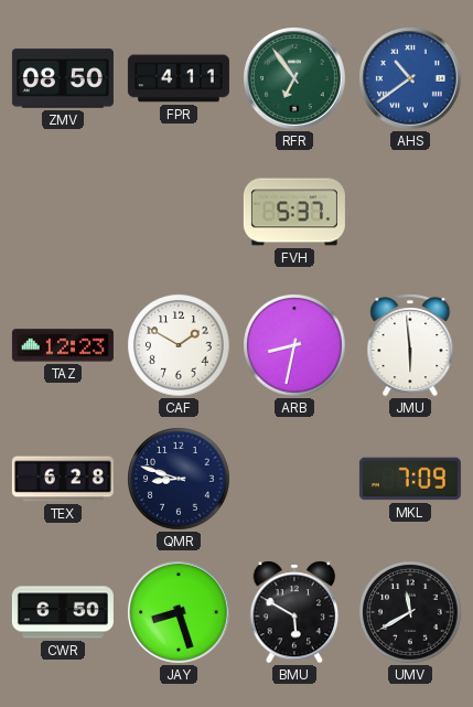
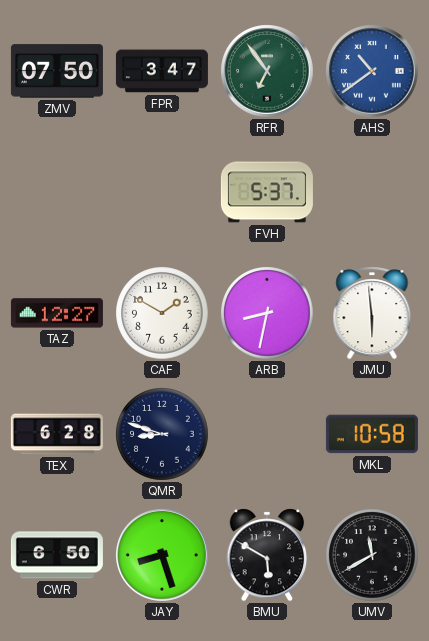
ZMV: 08:50 -> 07:50 (57, 71)
FPR: 4:11 -> 3:47 (162, 71)
TAZ: 12:23 -> 12:27 (57, 313)
MKL: 7:09 -> 10:58 (372, 434)
